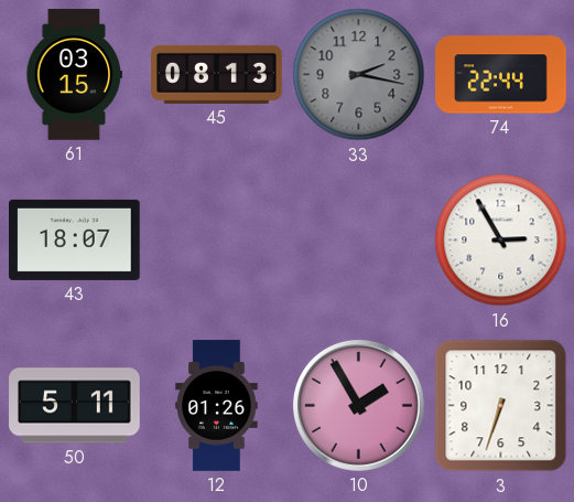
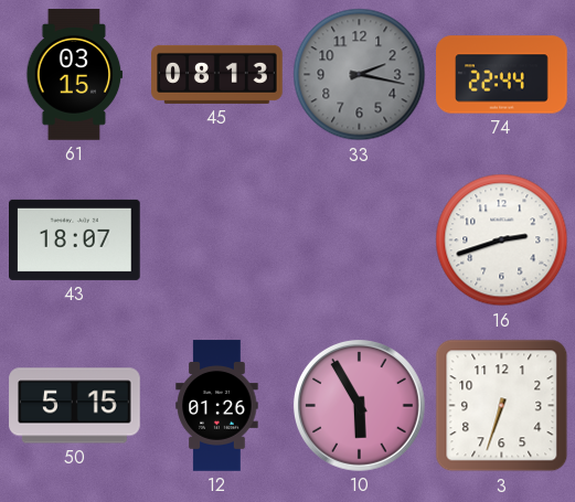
16: 2:55 -> 2:42 (502, 241)
50: 5:11 -> 5:15 (75, 406)
10: 1:55 -> 5:55 (359, 405)
